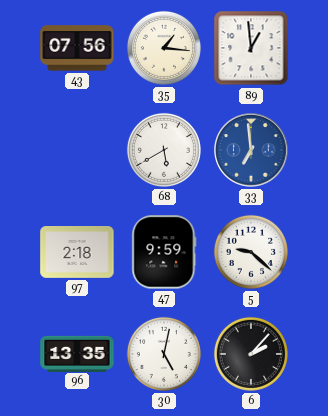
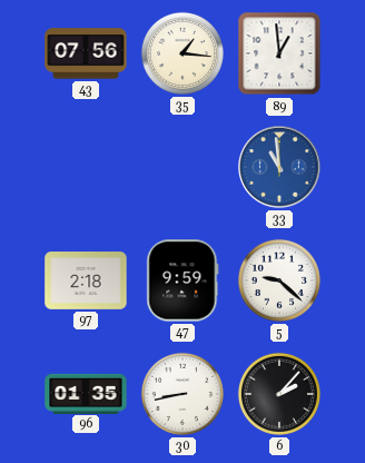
68: 5:40 -> none (164, 150)
33: 6:59 -> 10:59 (279, 167)
96: 13:35 -> 01:35 (86, 393)
30: 5:02 -> 8:43 (182, 394)
